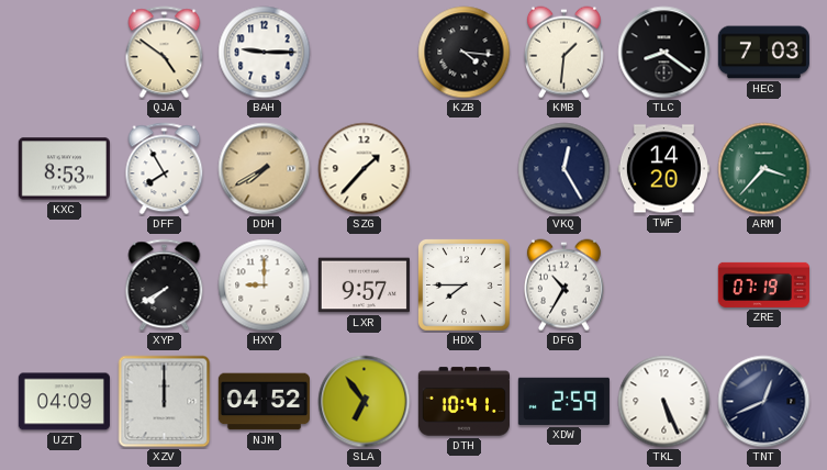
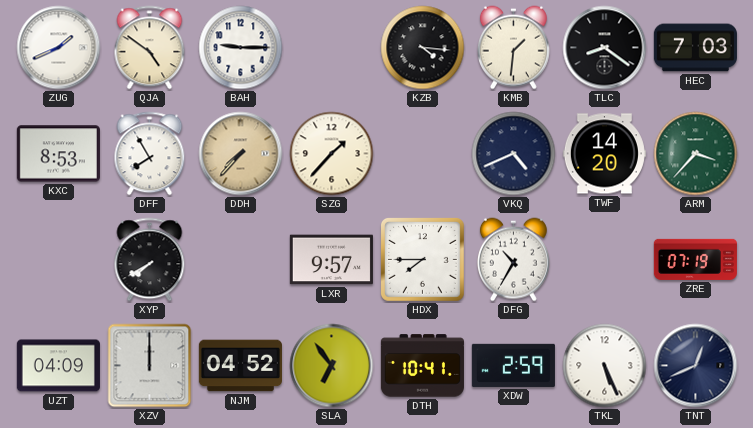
ZUG: none -> 1:41 (59, 48)
DDH: 7:40 -> 7:37 (241, 154)
VKQ: 12:25 -> 4:41 (514, 154)
HXY: 9:00 -> none (265, 286)
